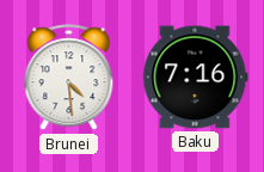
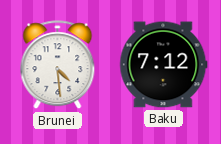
Baku: 7:16 -> 7:12 (164, 65)
